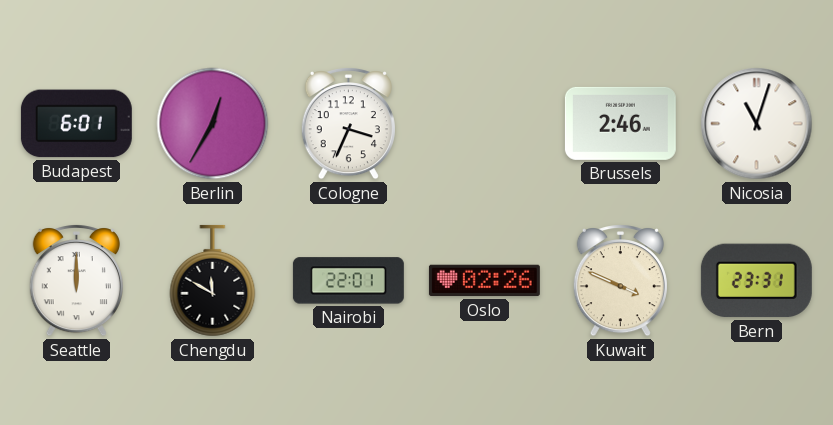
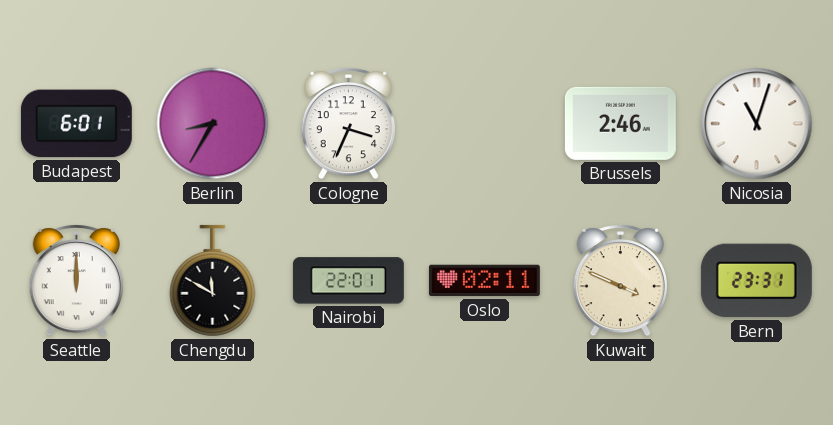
Berlin: 12:35 -> 8:35 (213, 124)
Oslo: 02:26 -> 02:11 (484, 281)
